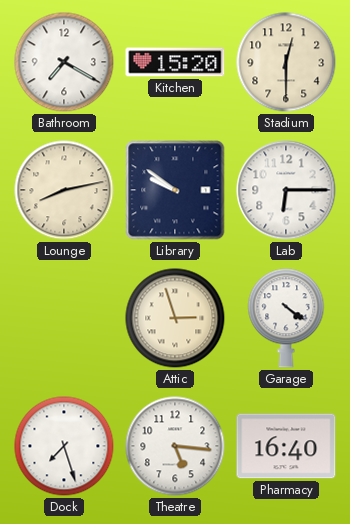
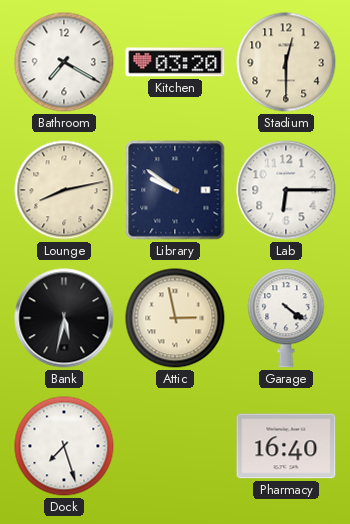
Kitchen: 15:20 -> 03:20 (175, 62)
Bank: none -> 5:32 (64, 318)
Attic: 2:57 -> 2:58 (175, 318)
Theatre: 5:16 -> none (175, 446)
